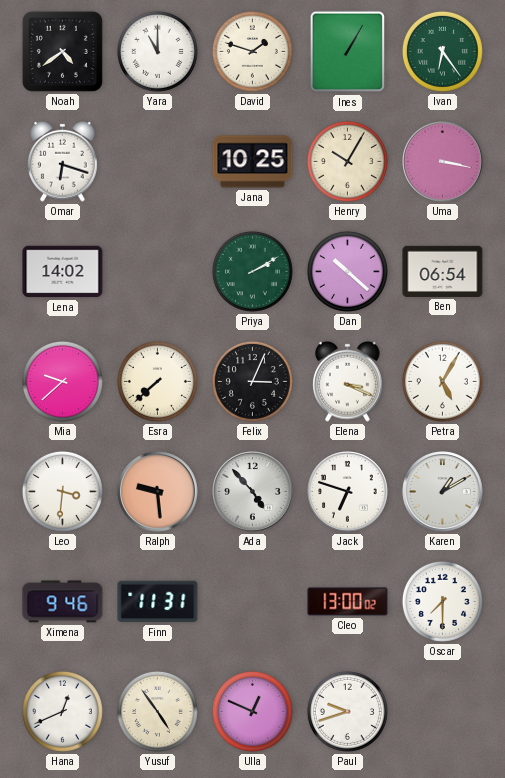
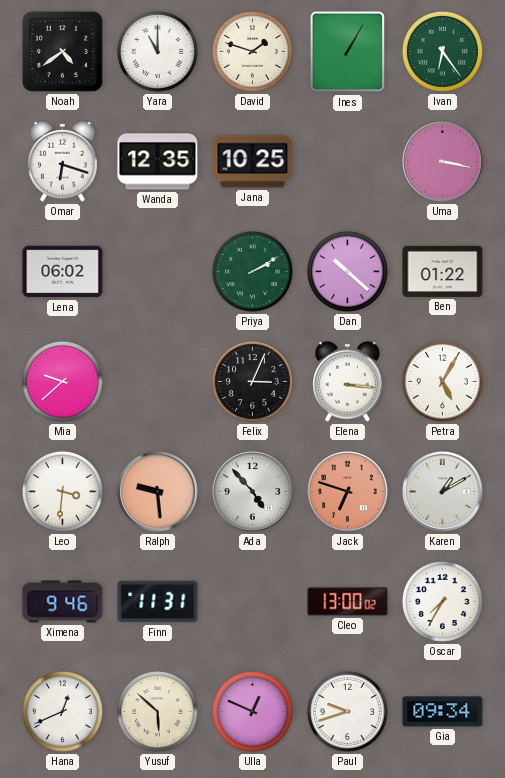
Wanda: none -> 12:35 (158, 162)
Henry: 10:05 -> none (347, 161)
Lena: 14:02 -> 06:02 (63, 272)
Ben: 06:54 -> 01:22 (443, 271)
Esra: 7:38 -> none (157, 381)
Elena: 3:19 -> 3:16 (348, 381)
Jack dial: white -> salmon (348, 492)
Oscar: 7:30 -> 7:35 (442, 601)
Yusuf: 4:54 -> 5:52 (157, 711)
Gia: none -> 09:34 (443, 712)
